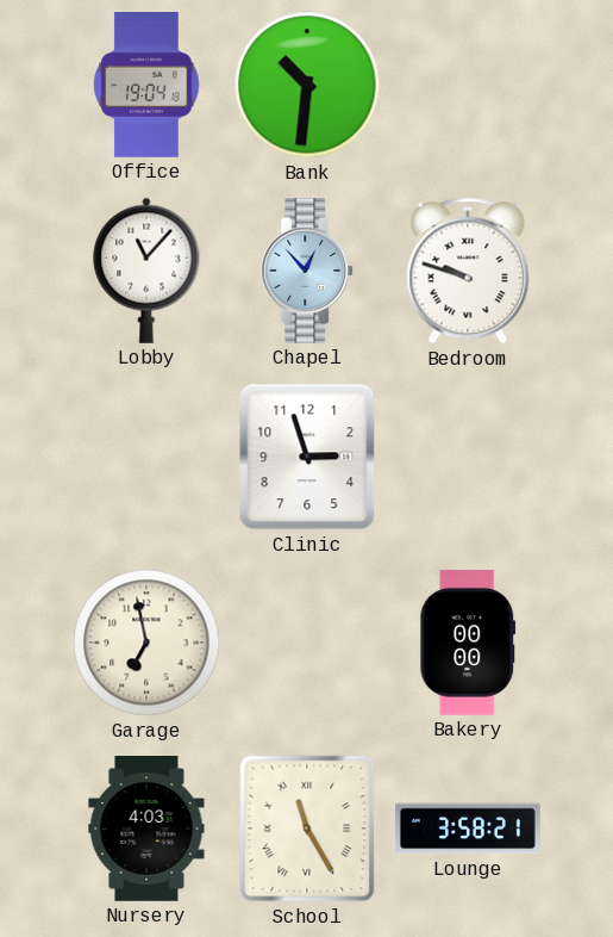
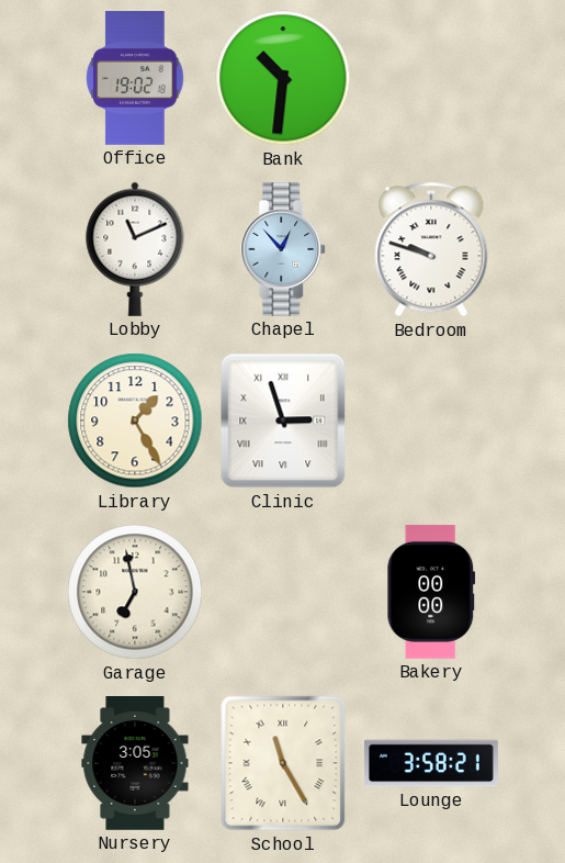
Office: 19:04 -> 19:02 (135, 79)
Lobby: 11:07 -> 11:11 (135, 249)
Library: none -> 1:25 (135, 421)
Clinic numerals: Arabic -> Roman (283, 421)
Nursery: 4:03 -> 3:05 (135, 764)
